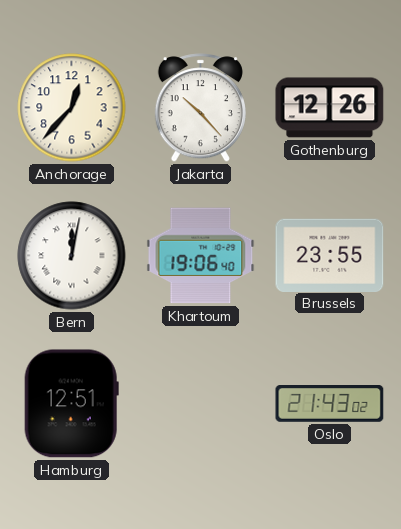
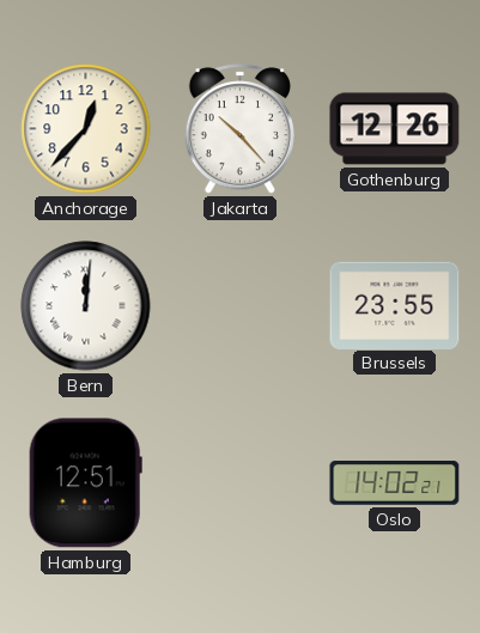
Bern: 12:02 -> 12:01 (86, 306)
Khartoum: 19:06 -> none (201, 256)
Oslo: 21:43 -> 14:02 (395, 483)
